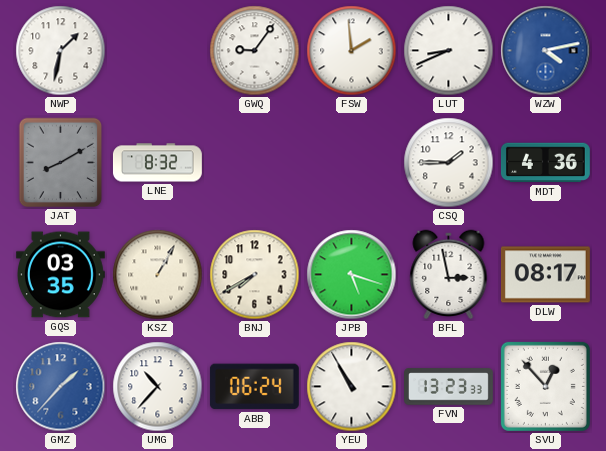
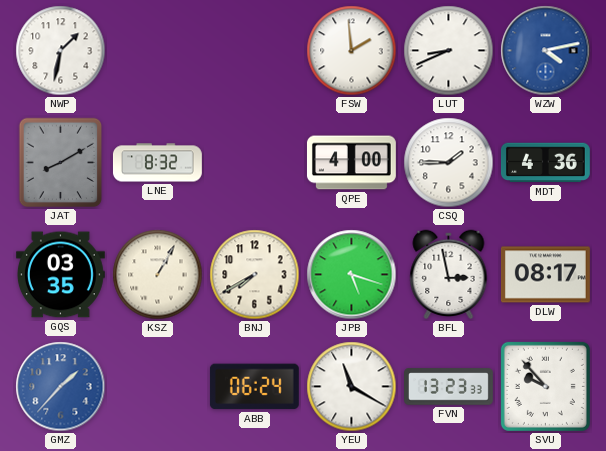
GWQ: 9:06 -> none (255, 51)
QPE: none -> 4:00 (351, 163)
UMG: 10:37 -> none (158, 387)
YEU: 10:55 -> 11:20 (352, 387)
SVU: 12:53 -> 9:53 (545, 386)
